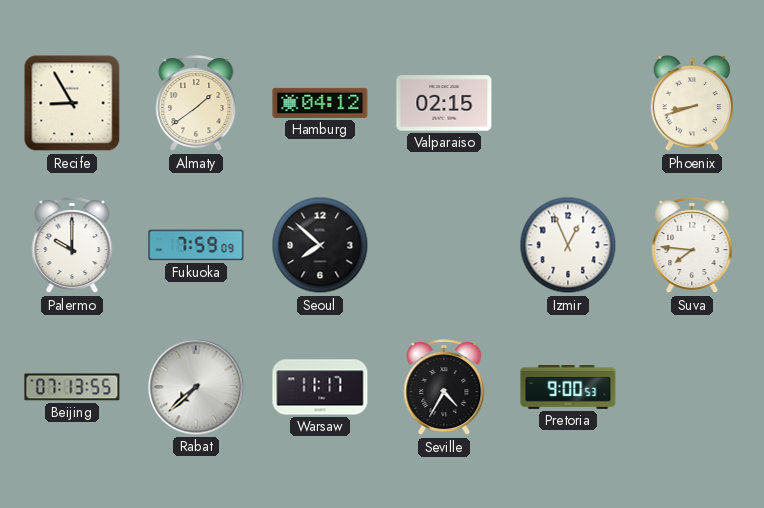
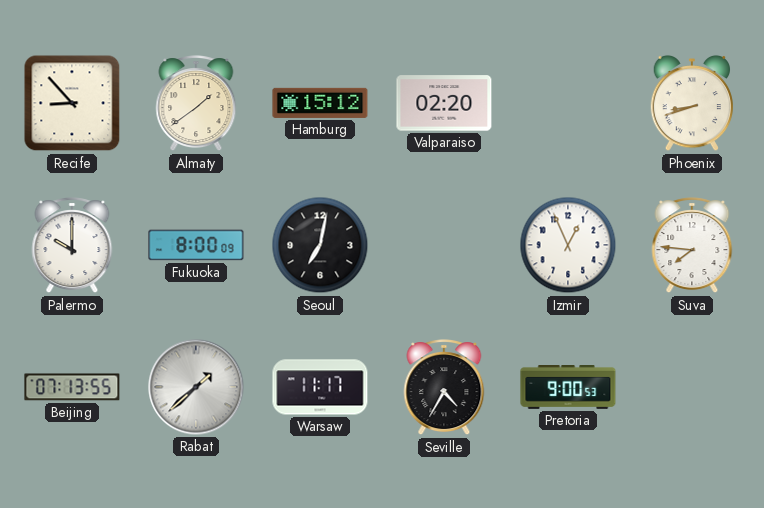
Recife: 8:55 -> 8:53 (72, 103)
Hamburg: 04:12 -> 15:12 (320, 103)
Valparaiso: 02:15 -> 02:20 (444, 103)
Fukuoka: 7:59 -> 8:00 (196, 245)
Seoul: 7:52 -> 7:02 (320, 245)
Rabat: 7:38 -> 1:38 (196, 387)
